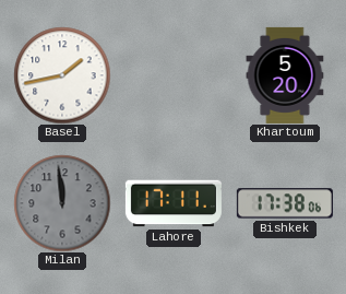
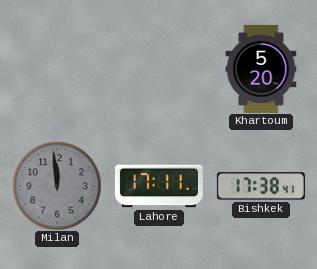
Basel: 1:43 -> none (62, 75)
Bishkek: 17:38:06 -> 17:38:41 (261, 186)
